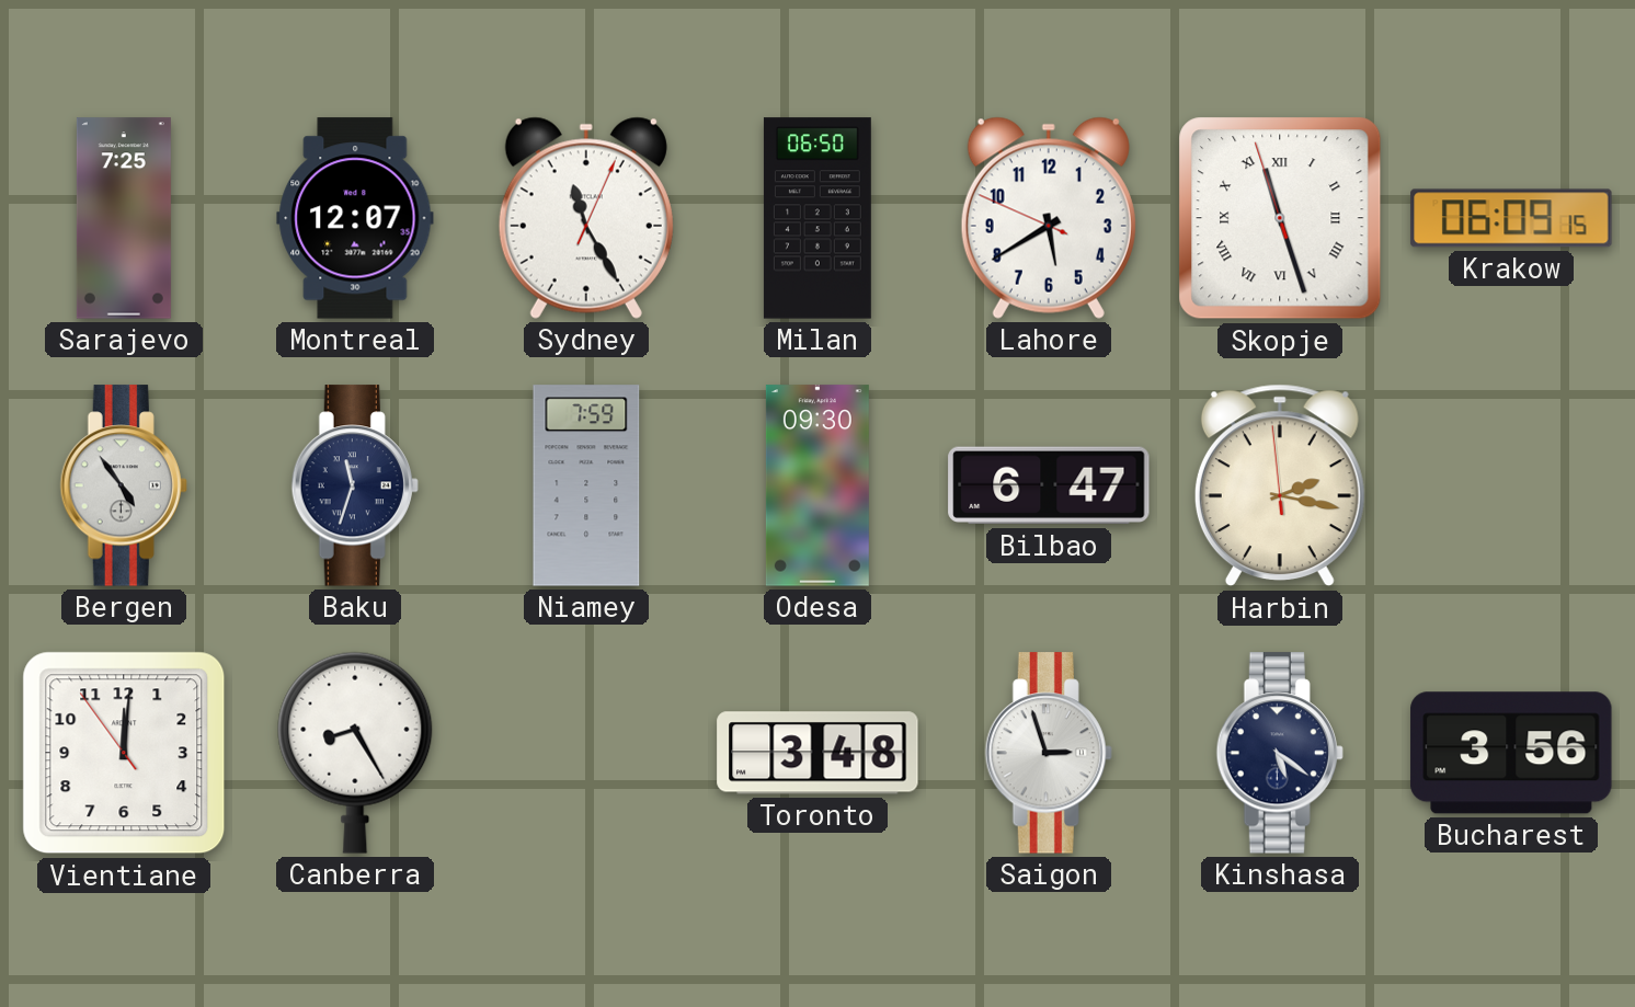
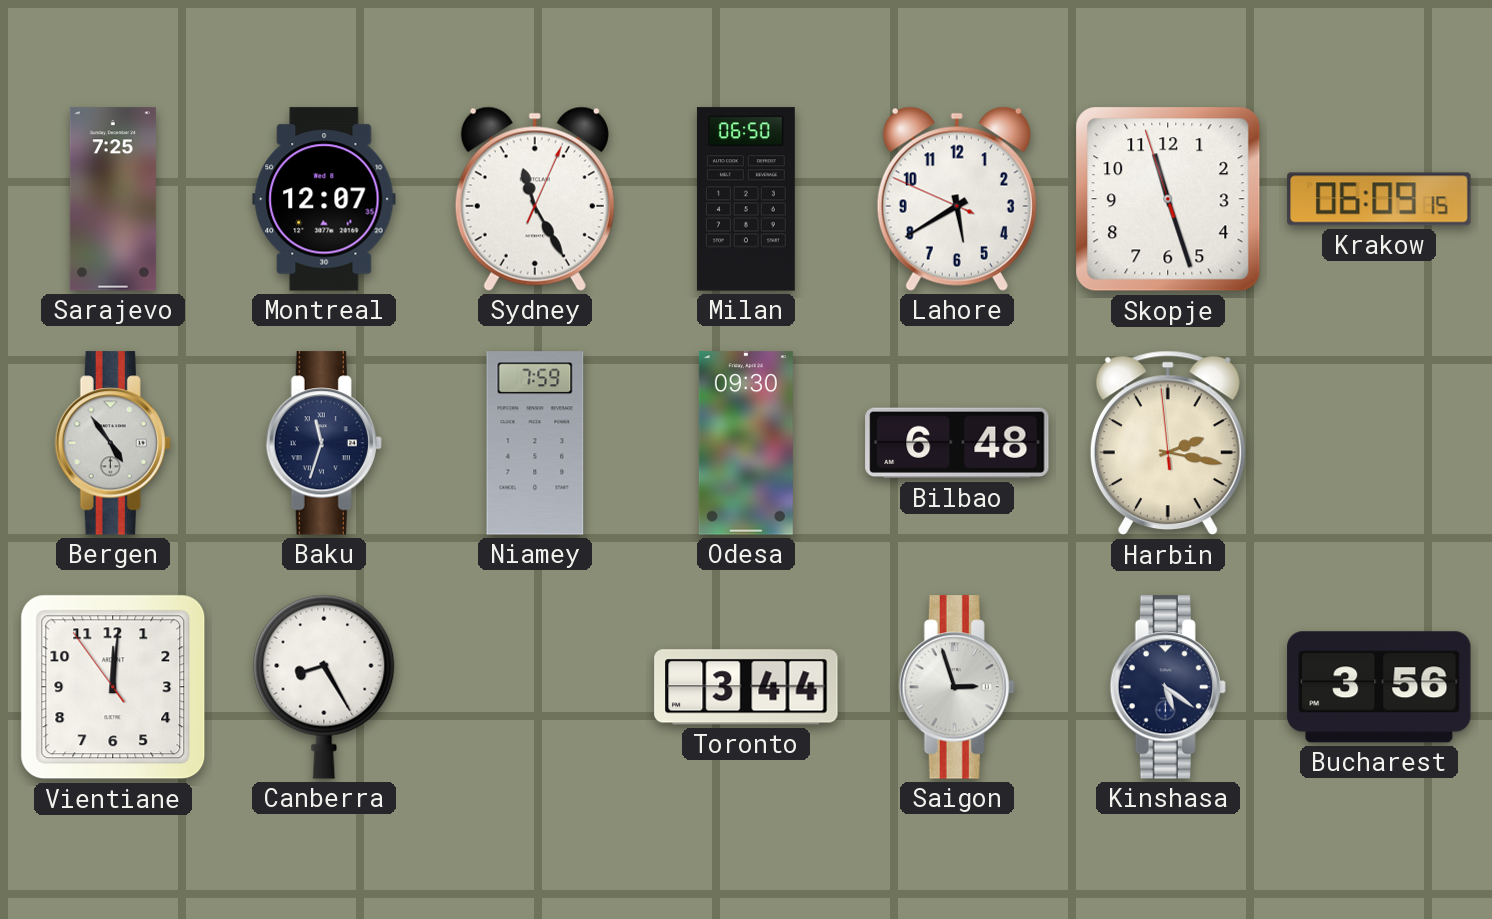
Skopje numerals: Roman -> Arabic (1168, 199)
Bilbao: 6:47 -> 6:48 (957, 443)
Toronto: 3:48 -> 3:44 (746, 687)
